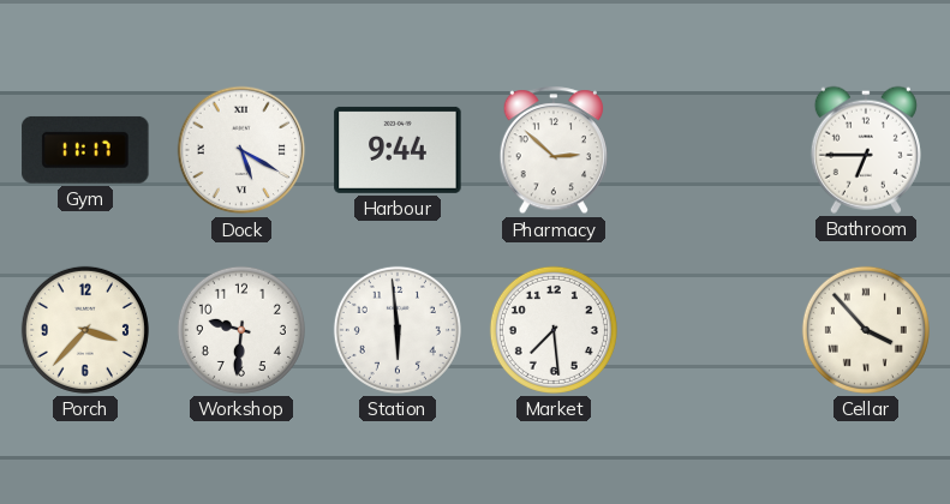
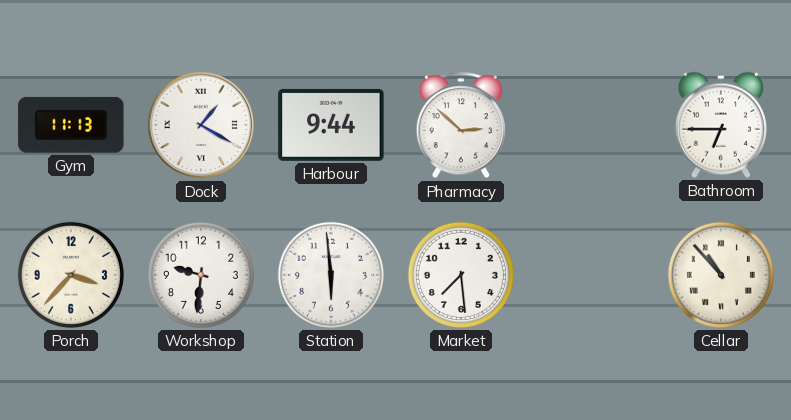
Gym: 11:17 -> 11:13 (71, 125)
Dock: 5:20 -> 1:20 (201, 125)
Cellar: 3:53 -> 10:53 (721, 275)
